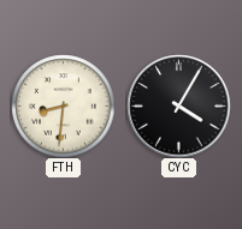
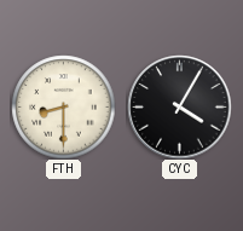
FTH: 8:31 -> 8:30 (63, 106)
